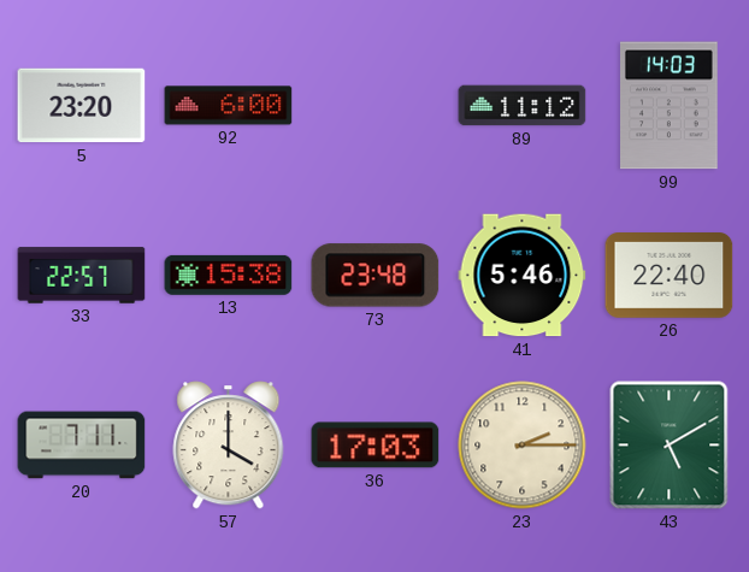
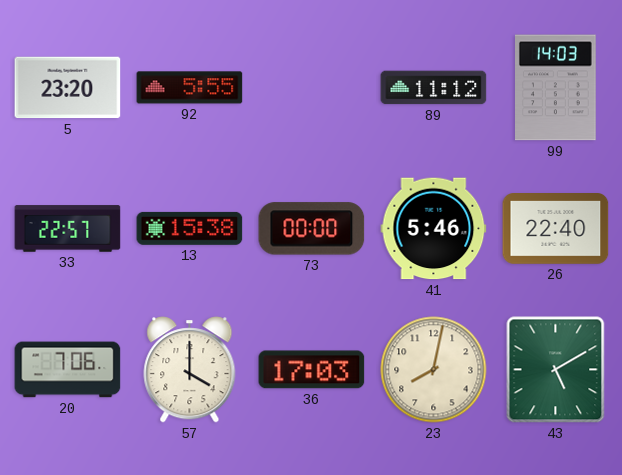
92: 6:00 -> 5:55 (190, 88)
73: 23:48 -> 00:00 (312, 229)
20: 7:11 -> 7:06 (68, 370)
23: 2:15 -> 8:02 (434, 370)
